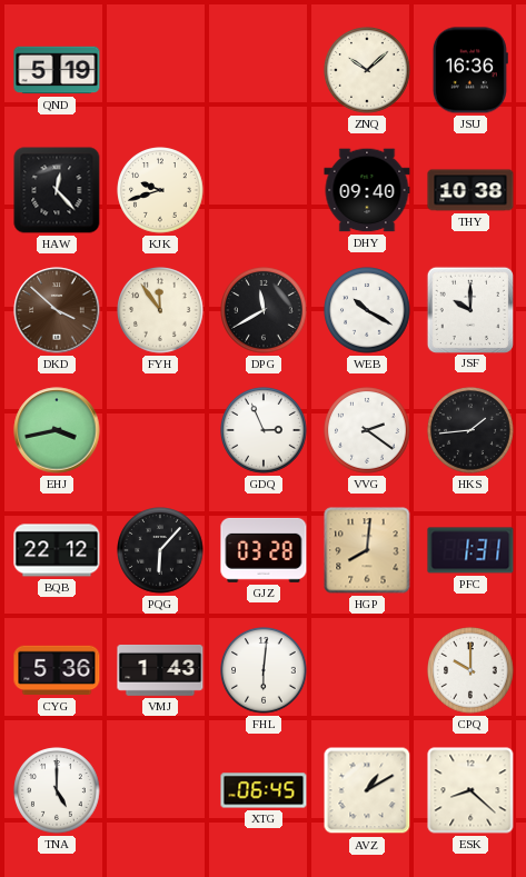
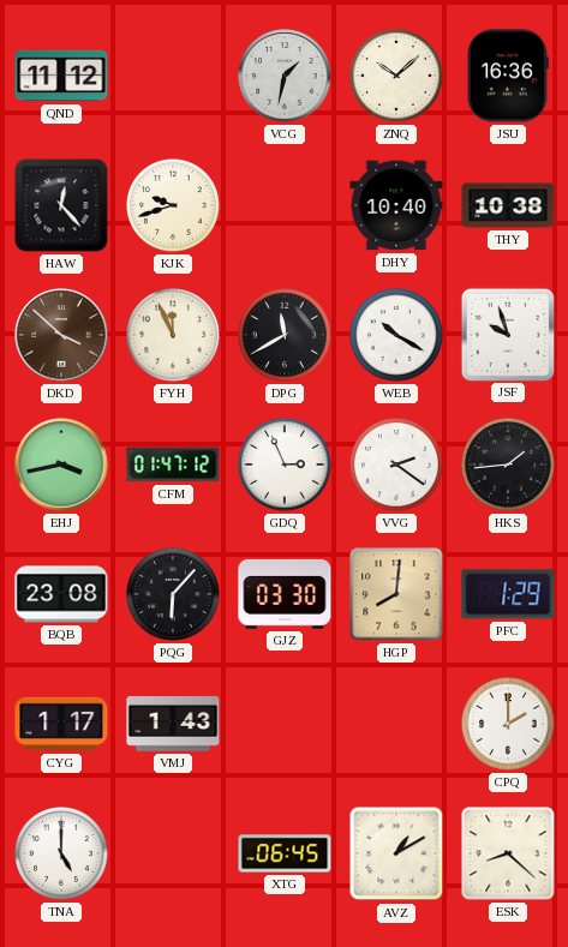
QND: 5:19 -> 11:12 (61, 76)
VCG: none -> 1:32 (285, 76)
DHY: 09:40 -> 10:40 (396, 205)
FYH: 11:54 -> 11:56 (173, 335)
JSF: 10:00 -> 9:57 (507, 334)
CFM: none -> 01:47 (173, 464)
BQB: 22:12 -> 23:08 (61, 594)
GJZ: 03:28 -> 03:30 (285, 594)
PFC: 1:31 -> 1:29 (508, 594)
CYG: 5:36 -> 1:17 (61, 724)
FHL: 6:01 -> none (264, 670)
CPQ: 10:00 -> 2:00 (508, 724)
